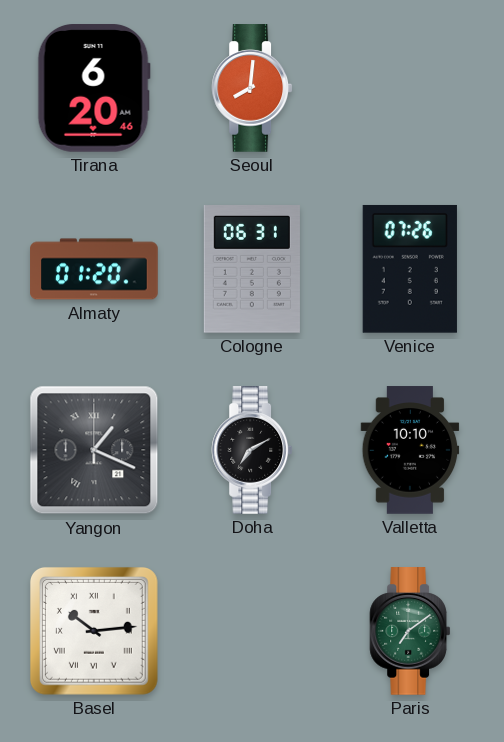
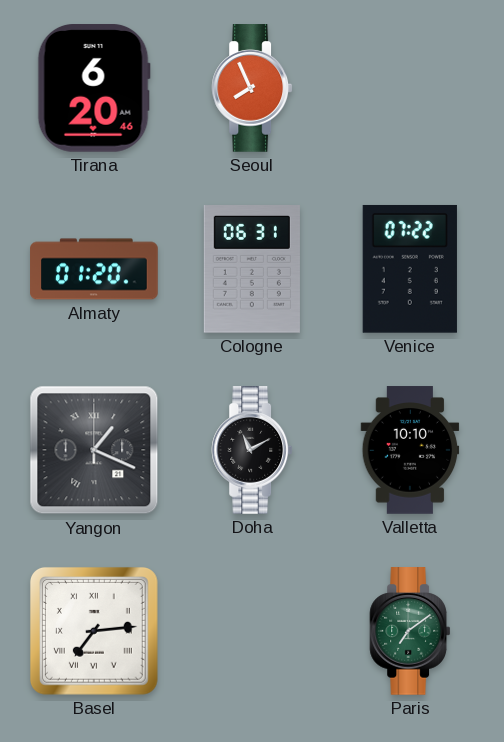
Seoul: 8:01 -> 7:56 (252, 88)
Venice: 07:26 -> 07:22 (410, 269)
Doha: 7:10 -> 11:10 (252, 450)
Basel: 10:14 -> 7:14 (94, 631)
